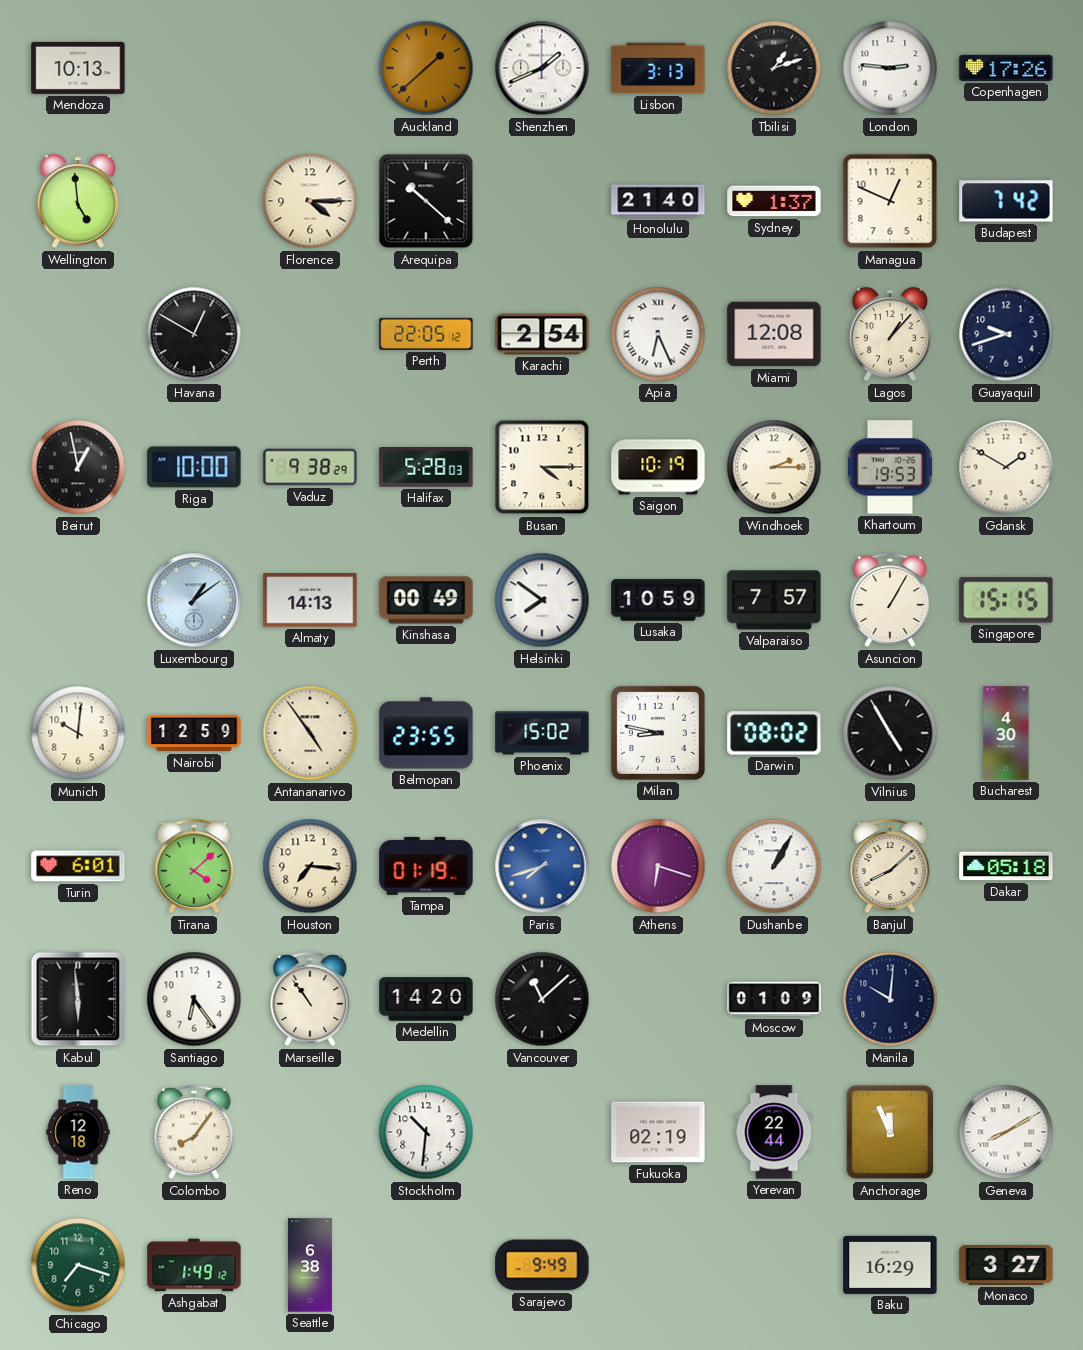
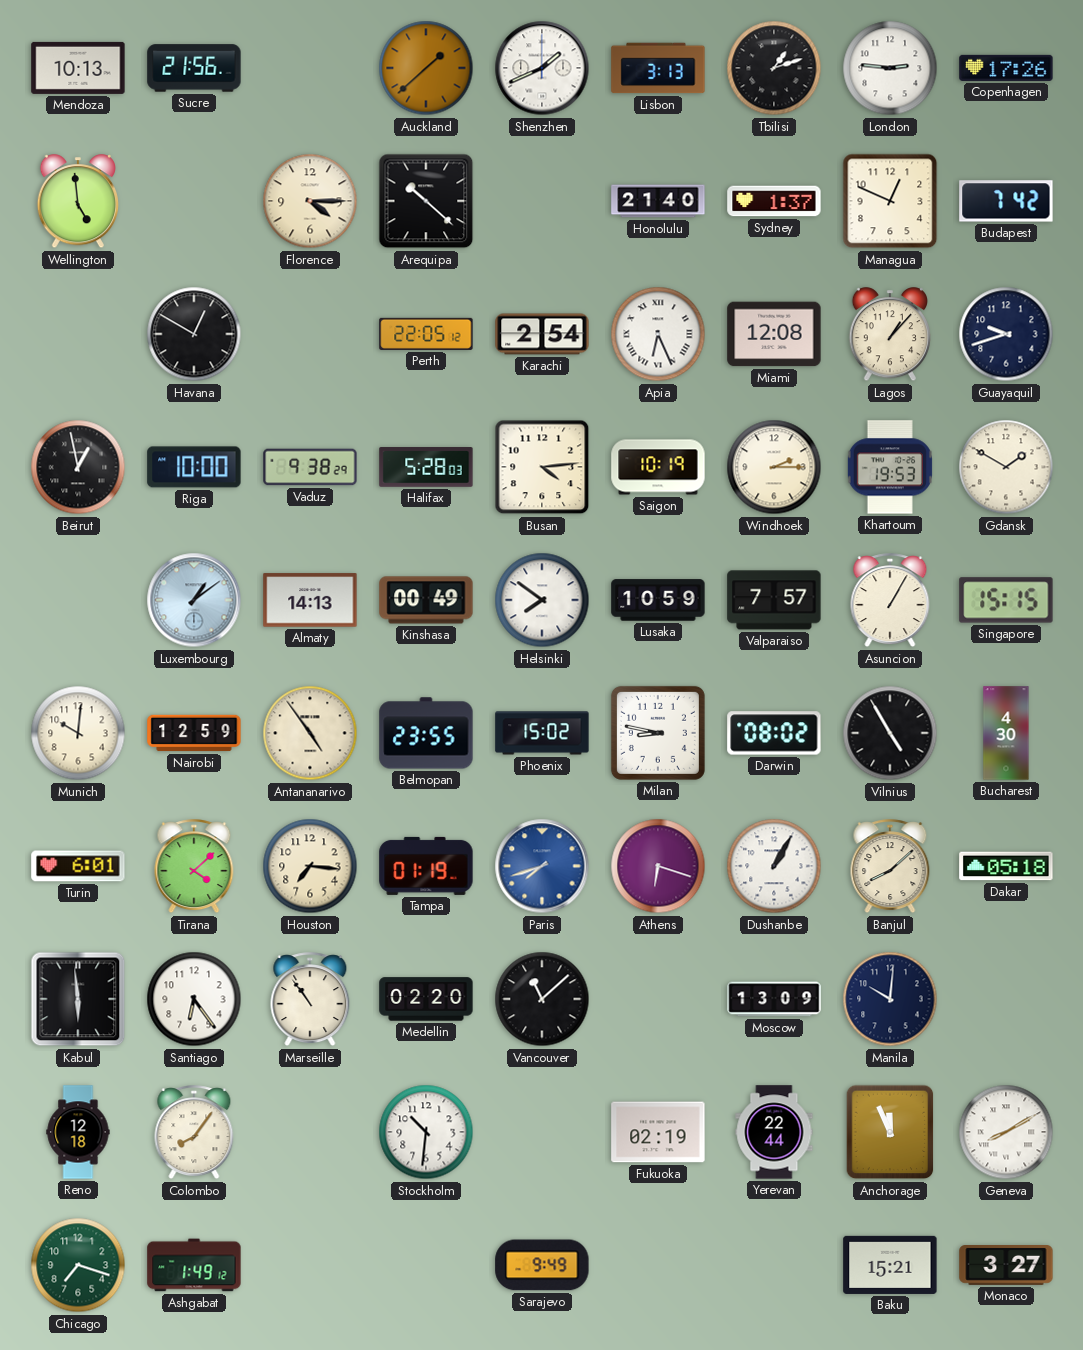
Sucre: none -> 21:56 (194, 68)
Busan: 4:15 -> 4:14 (542, 467)
Medellin: 14:20 -> 02:20 (426, 999)
Moscow: 01:09 -> 13:09 (774, 999)
Seattle: 6:38 -> none (310, 1265)
Baku: 16:29 -> 15:21 (890, 1265)
